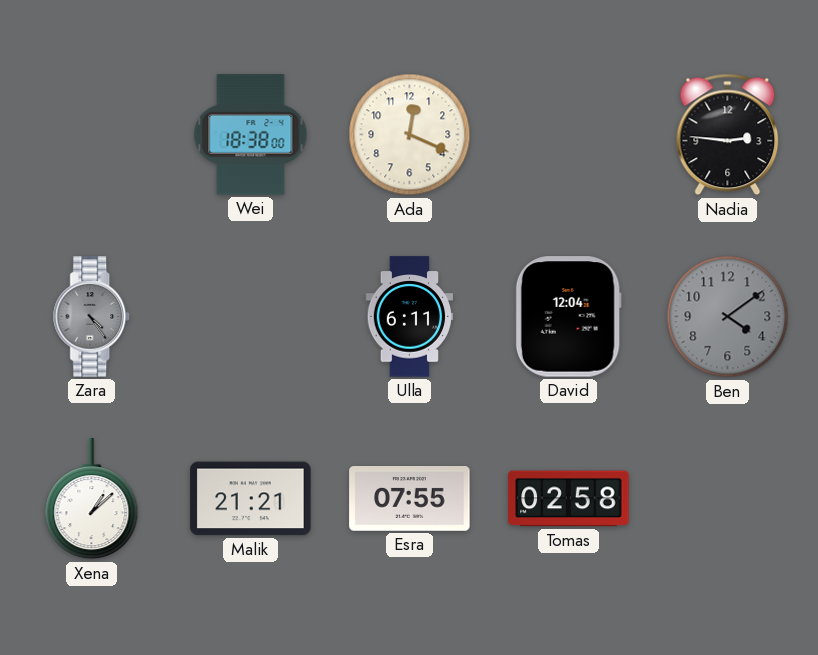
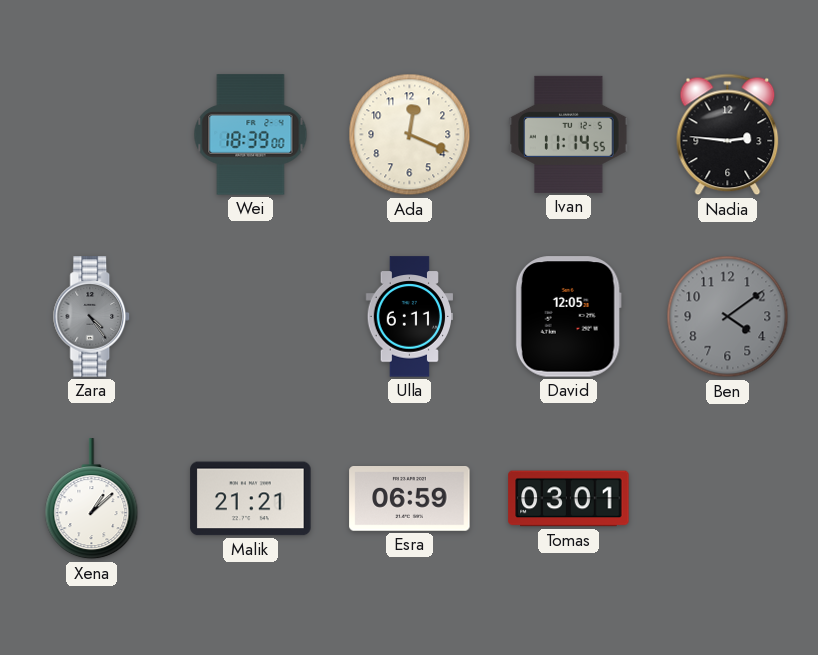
Wei: 18:38 -> 18:39 (251, 135)
Ivan: none -> 11:14 (569, 134)
David: 12:04 -> 12:05 (568, 317)
Esra: 07:55 -> 06:59 (410, 499)
Tomas: 02:58 -> 03:01 (569, 499)
